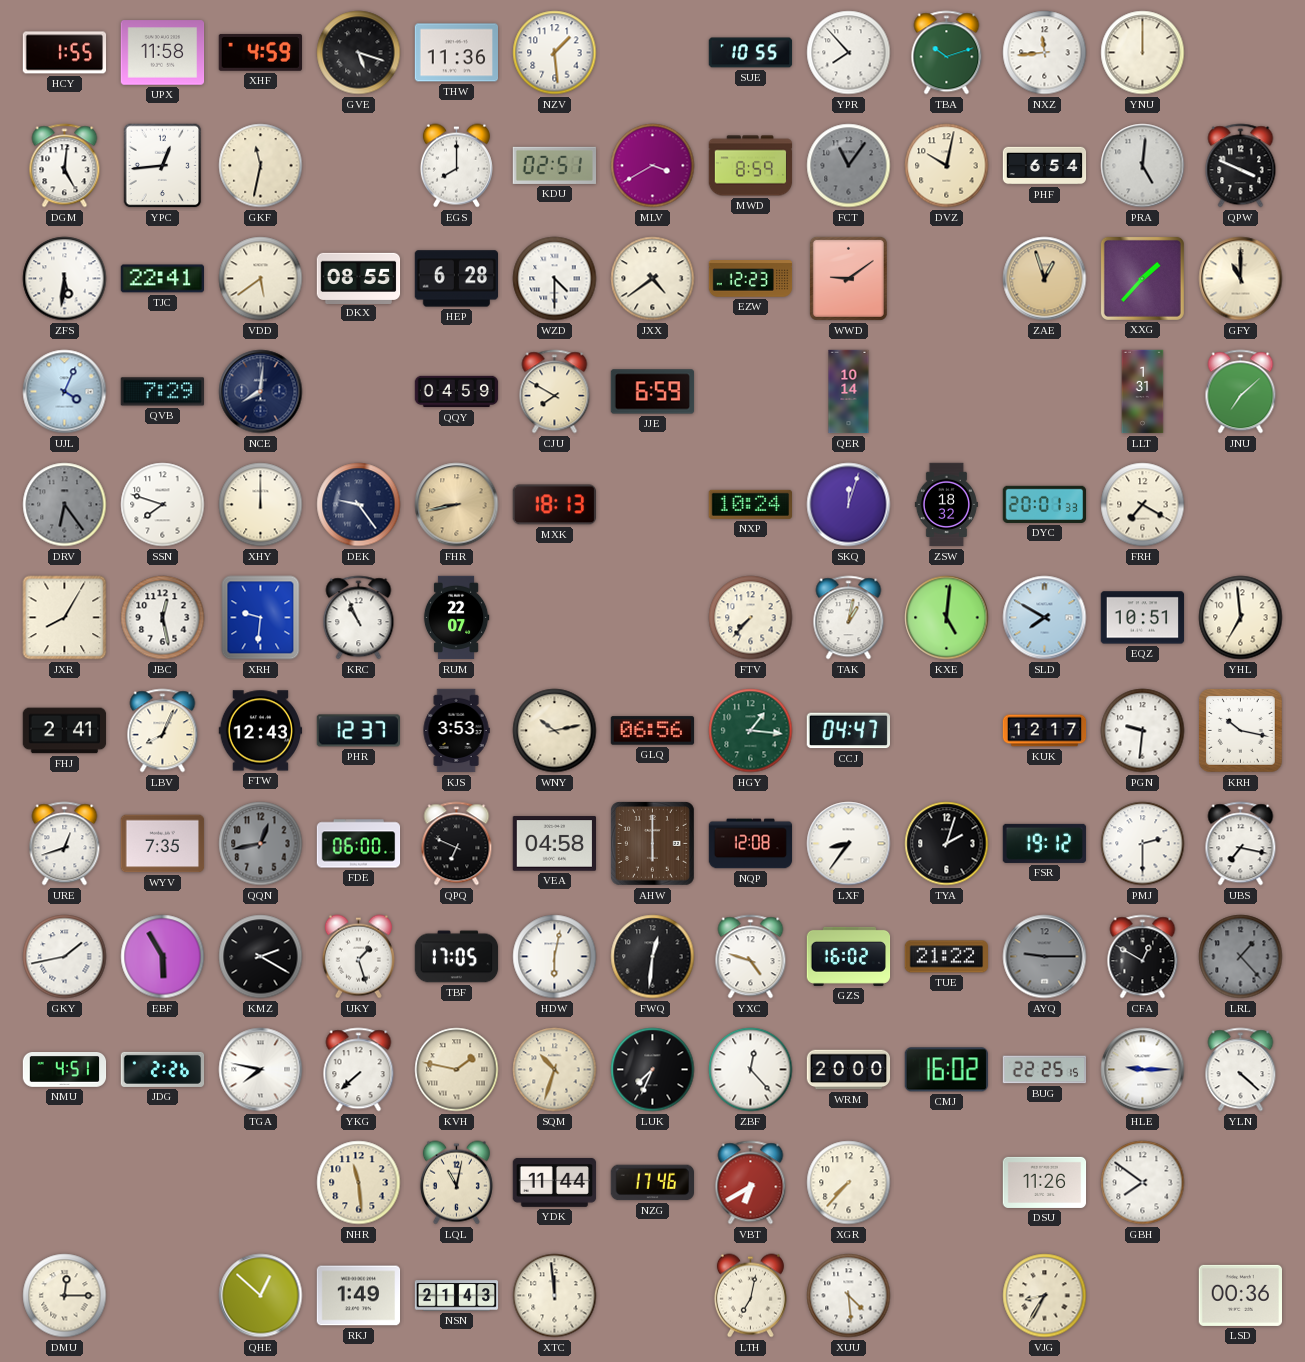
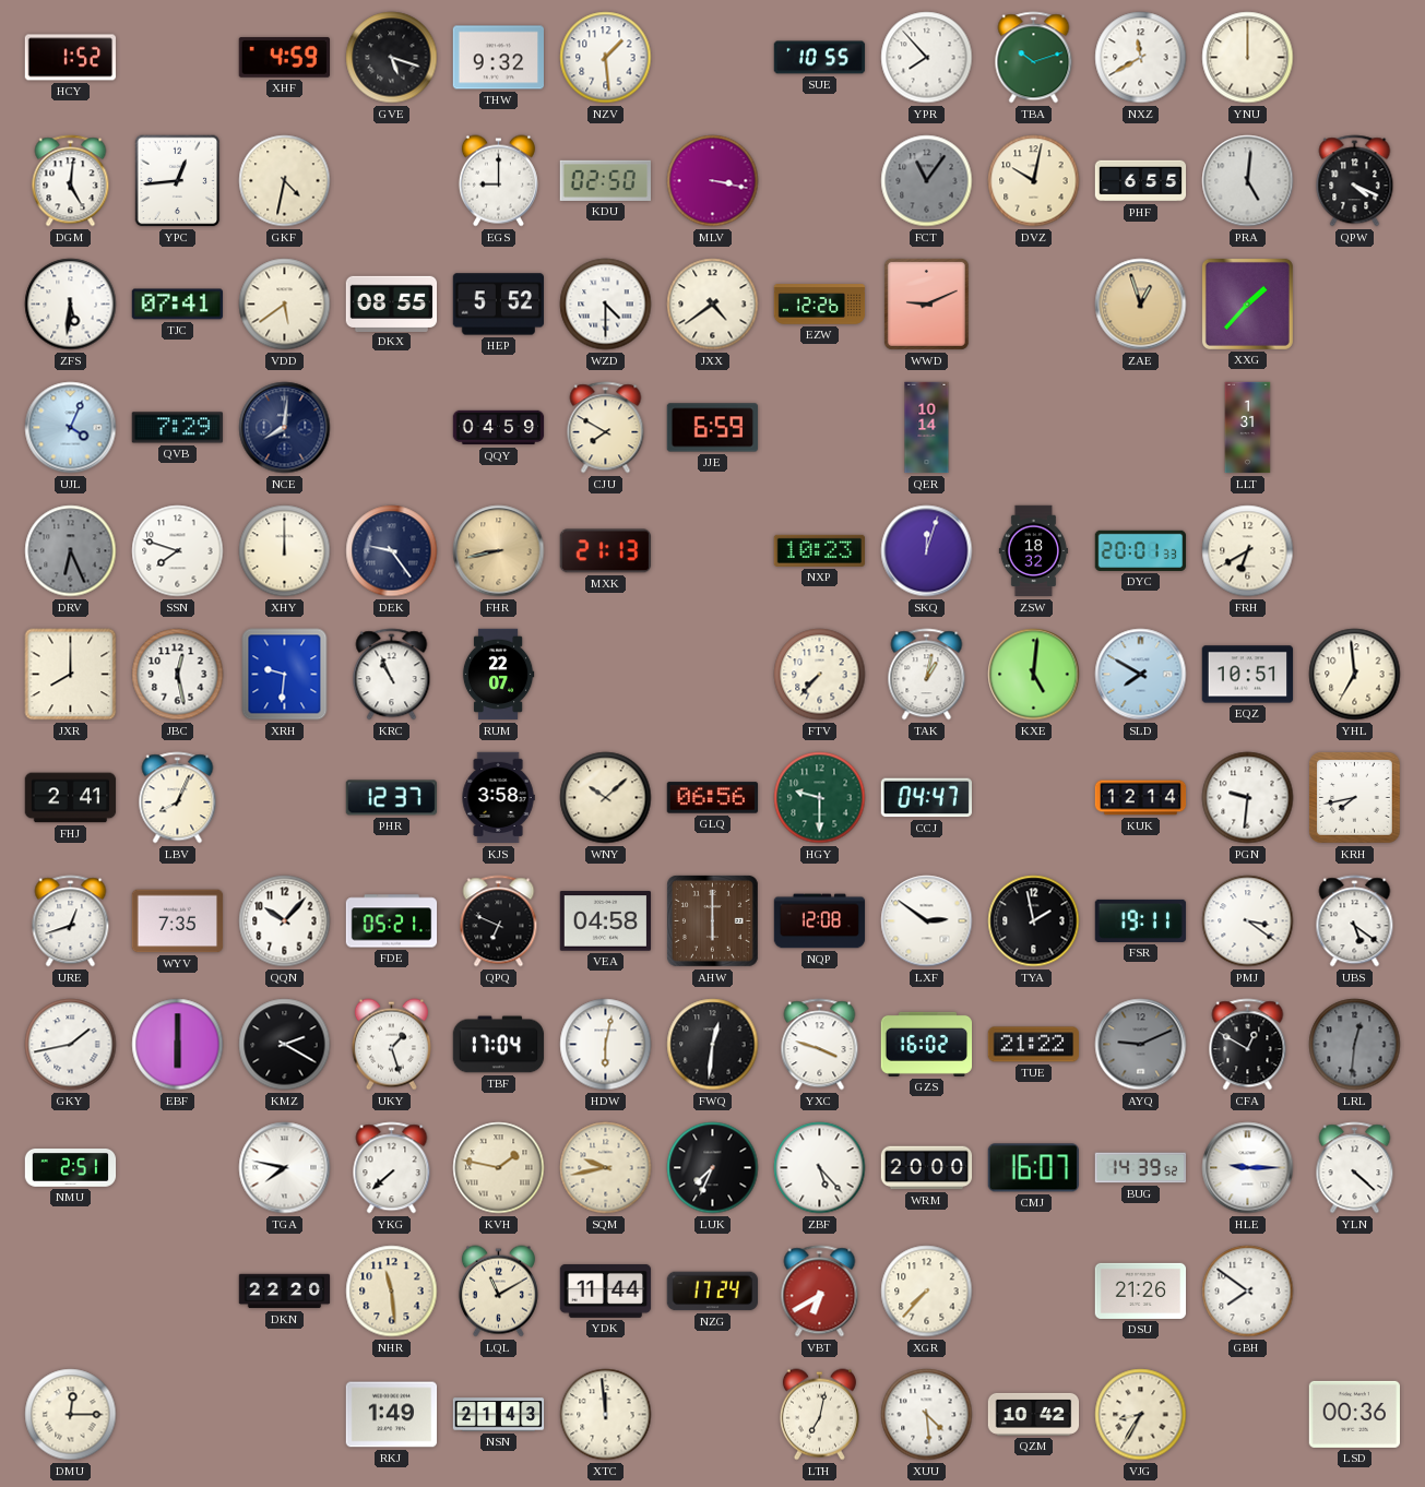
HCY: 1:55 -> 1:52 (71, 58)
UPX: 11:58 -> none (163, 53)
THW: 11:36 -> 9:32 (499, 58)
NXZ: 11:44 -> 11:40 (1141, 58)
GKF: 11:32 -> 4:32 (285, 181)
EGS: 8:00 -> 9:00 (498, 181)
KDU: 02:51 -> 02:50 (605, 180)
MLV: 3:40 -> 3:17 (713, 181)
MWD: 8:59 -> none (751, 166)
PHF: 6:54 -> 6:55 (1141, 181)
QPW: 3:49 -> 4:19 (1355, 181)
TJC: 22:41 -> 07:41 (177, 305)
HEP: 6:28 -> 5:52 (498, 305)
EZW: 12:23 -> 12:26 (820, 305)
WWD: 9:09 -> 9:11 (926, 304)
GFY: 11:00 -> none (1241, 279)
JNU: 7:08 -> none (1241, 392)
DRV: 6:24 -> 6:26 (71, 551)
MXK: 18:13 -> 21:13 (605, 551)
NXP: 10:24 -> 10:23 (819, 550)
FRH: 7:20 -> 6:40 (1248, 551)
JXR: 8:05 -> 8:00 (71, 675)
FTW: 12:43 -> none (261, 731)
KJS: 3:53 -> 3:58 (498, 798)
WNY: 10:13 -> 10:08 (606, 798)
HGY: 1:16 -> 9:30 (820, 798)
KUK: 12:17 -> 12:14 (1141, 798)
KRH: 10:17 -> 7:43 (1355, 798)
QQN: 12:43 -> 10:07 (285, 921)
QQN dial: grey -> white (285, 921)
FDE: 06:00 -> 05:21 (392, 921)
LXF: 8:36 -> 2:51 (927, 921)
TYA: 2:03 -> 1:58 (1034, 921)
FSR: 19:12 -> 19:11 (1141, 920)
PMJ: 2:30 -> 3:21 (1248, 921)
UBS: 7:17 -> 5:21 (1355, 921)
EBF: 5:55 -> 6:00 (178, 1045)
TBF: 17:05 -> 17:04 (499, 1045)
YXC: 4:48 -> 3:48 (820, 1045)
AYQ: 9:15 -> 9:11 (1141, 1045)
LRL: 1:23 -> 12:31 (1355, 1045)
NMU: 4:51 -> 2:51 (71, 1168)
JDG: 2:26 -> none (163, 1069)
SQM: 10:33 -> 9:43 (606, 1168)
ZBF: 12:23 -> 5:23 (820, 1168)
CMJ: 16:02 -> 16:07 (1033, 1168)
BUG: 22:25 -> 14:39 (1141, 1168)
DKN: none -> 22:20 (285, 1292)
LQL: 11:02 -> 11:10 (498, 1292)
NZG: 17:46 -> 17:24 (713, 1292)
DSU: 11:26 -> 21:26 (1141, 1290)
QHE: 12:52 -> none (261, 1296)
QZM: none -> 10:42 (1034, 1414)
